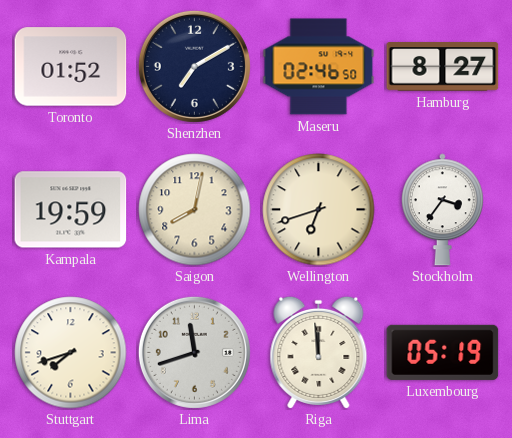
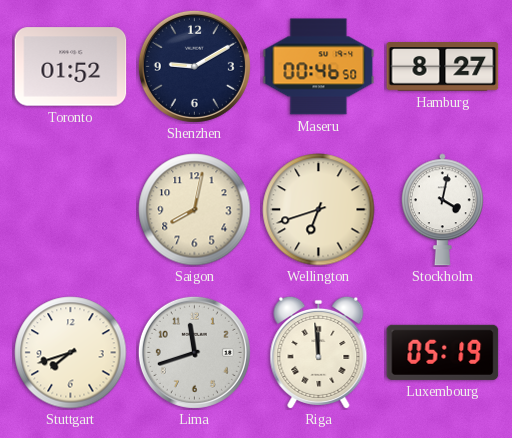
Shenzhen: 7:10 -> 9:10 (194, 66)
Maseru: 02:46 -> 00:46 (319, 67)
Kampala: 19:59 -> none (71, 210)
Stockholm: 3:36 -> 4:02 (442, 210)
